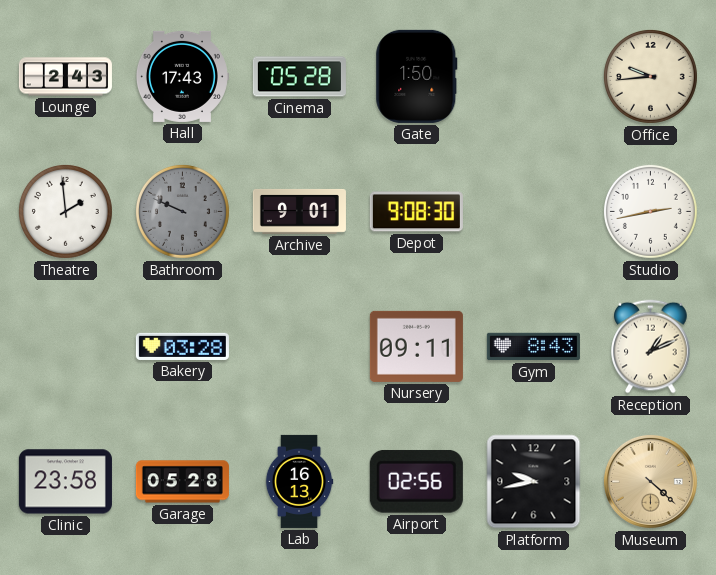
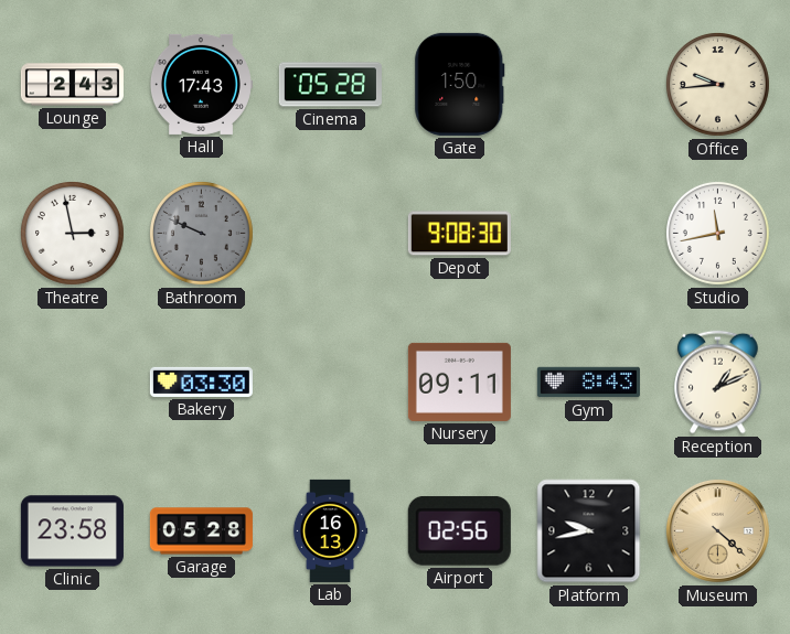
Theatre: 1:59 -> 2:58 (72, 233)
Archive: 9:01 -> none (299, 211)
Studio: 2:43 -> 11:43 (717, 233)
Bakery: 03:28 -> 03:30 (201, 382)
